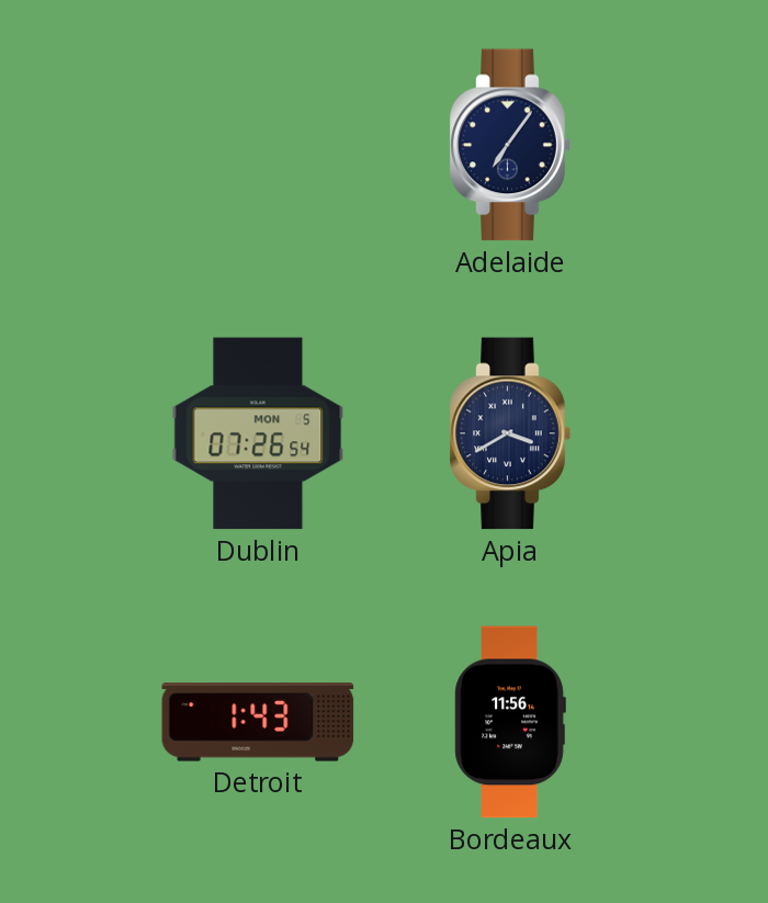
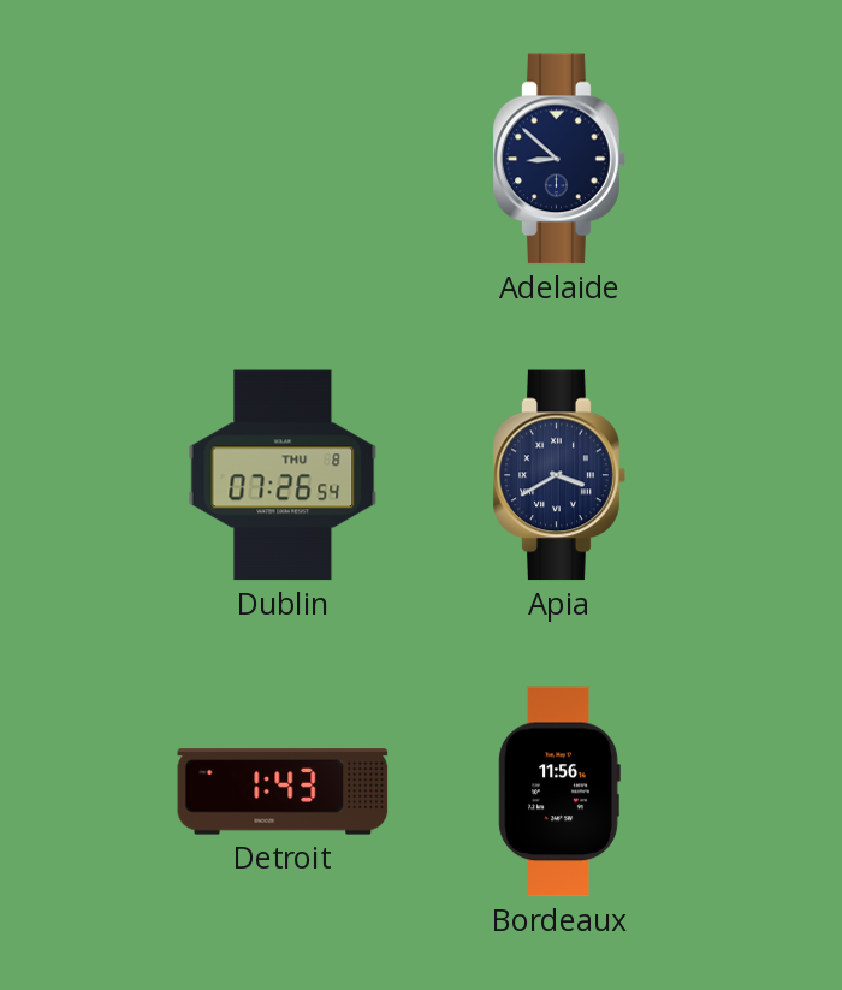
Adelaide: 7:06 -> 8:52 (559, 159)
Dublin date: MON 5 -> THU 8 (283, 475)
